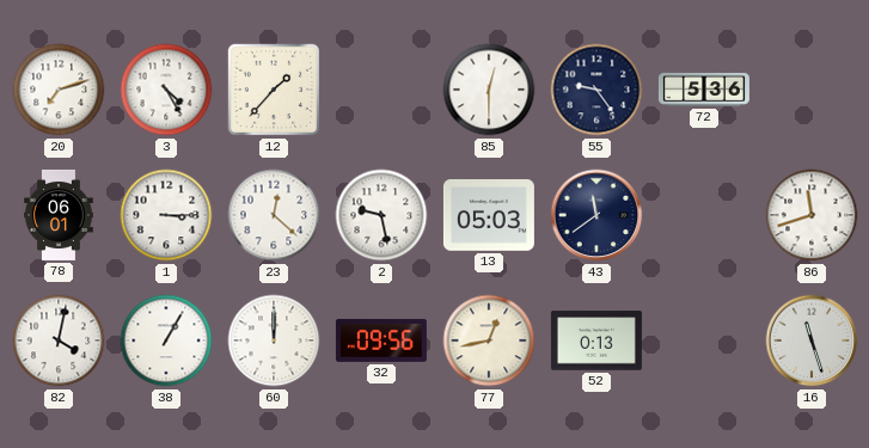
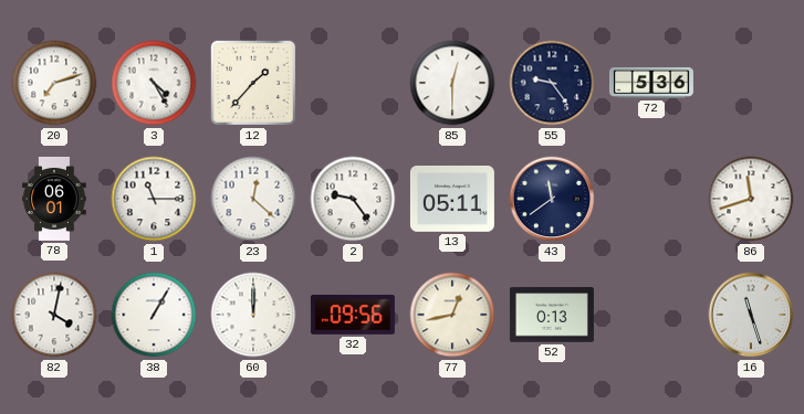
1: 3:15 -> 11:15 (154, 199)
2: 9:28 -> 9:24 (353, 199)
13: 05:03 -> 05:11 (452, 200)
